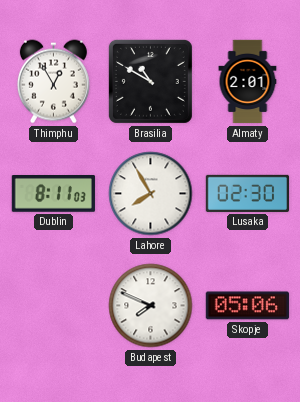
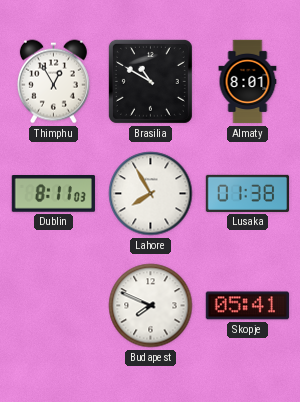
Almaty: 2:01 -> 8:01 (248, 82)
Lusaka: 02:30 -> 01:38 (247, 193)
Skopje: 05:06 -> 05:41 (247, 306)
